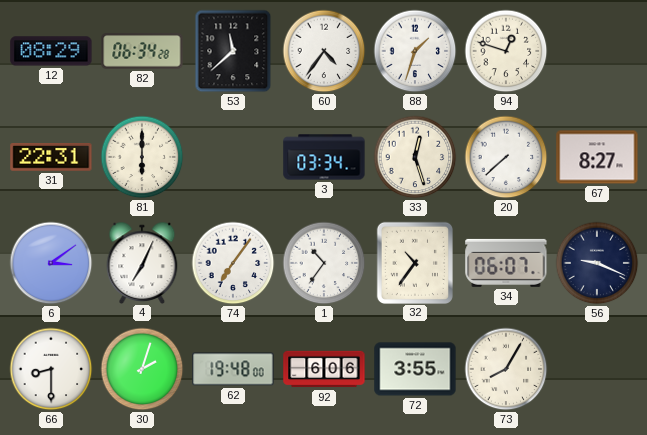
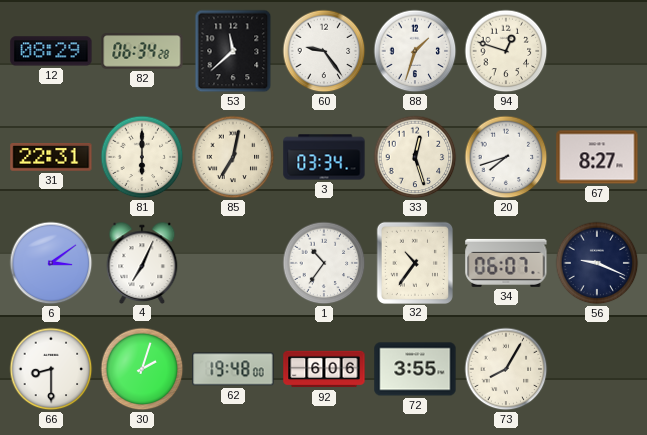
60: 4:36 -> 9:24 (324, 51)
85: none -> 7:02 (233, 157)
20: 7:38 -> 7:42 (506, 157)
74: 7:06 -> none (233, 263)
